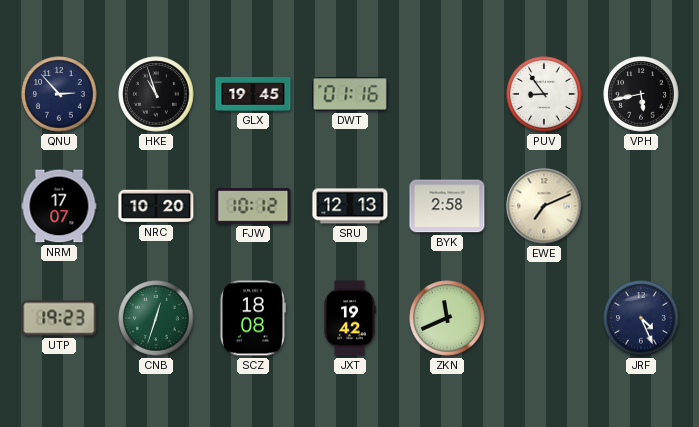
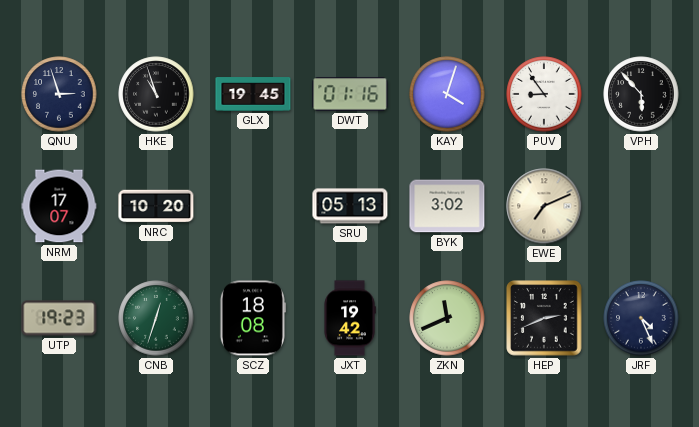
QNU: 2:53 -> 2:57 (59, 94)
KAY: none -> 4:03 (447, 94)
VPH: 5:43 -> 5:53 (641, 94)
FJW: 10:12 -> none (253, 206)
SRU: 12:13 -> 05:13 (350, 206)
BYK: 2:58 -> 3:02 (447, 206)
HEP: none -> 2:41 (544, 318)
